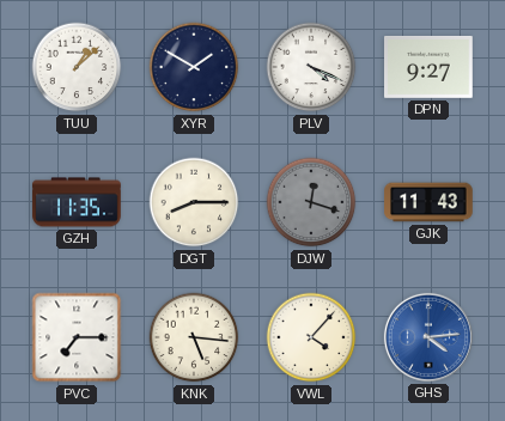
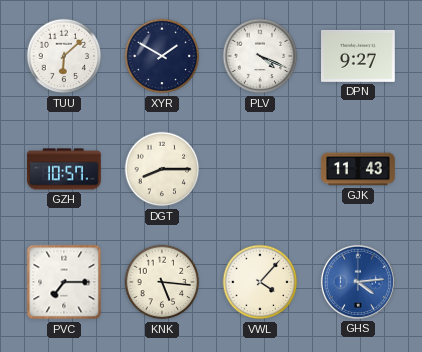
TUU: 1:08 -> 6:08 (64, 56)
GZH: 11:35 -> 10:57 (64, 169)
DJW: 12:18 -> none (311, 202)
